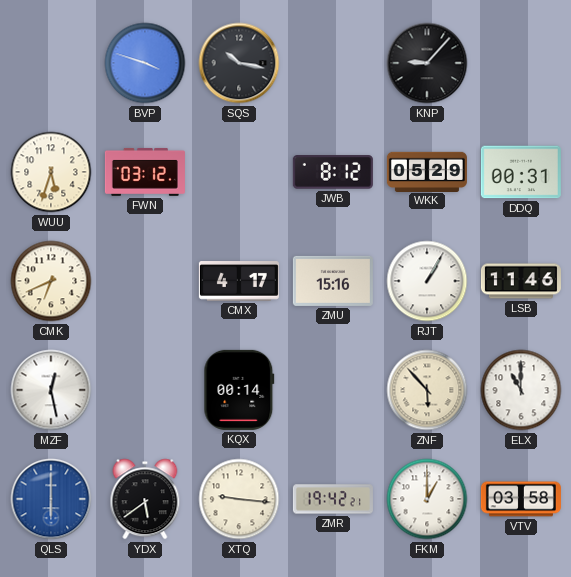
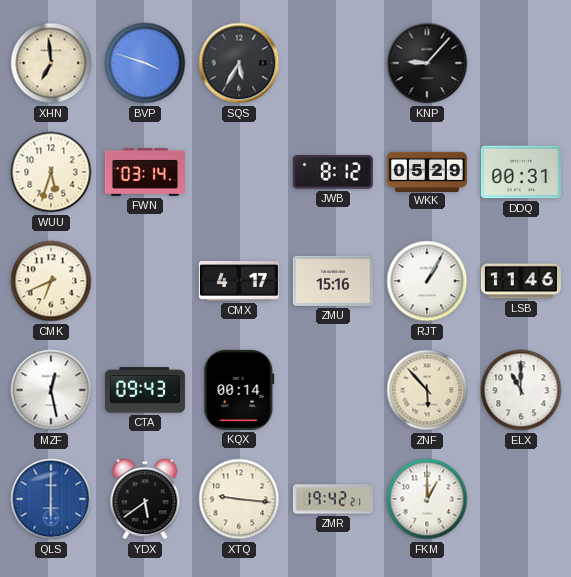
XHN: none -> 6:59 (51, 63)
SQS: 10:17 -> 5:35 (239, 63)
FWN: 03:12 -> 03:14 (145, 172)
CTA: none -> 09:43 (145, 390)
VTV: 03:58 -> none (521, 499)
